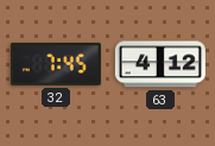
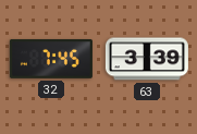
63: 4:12 -> 3:39 (147, 59)
